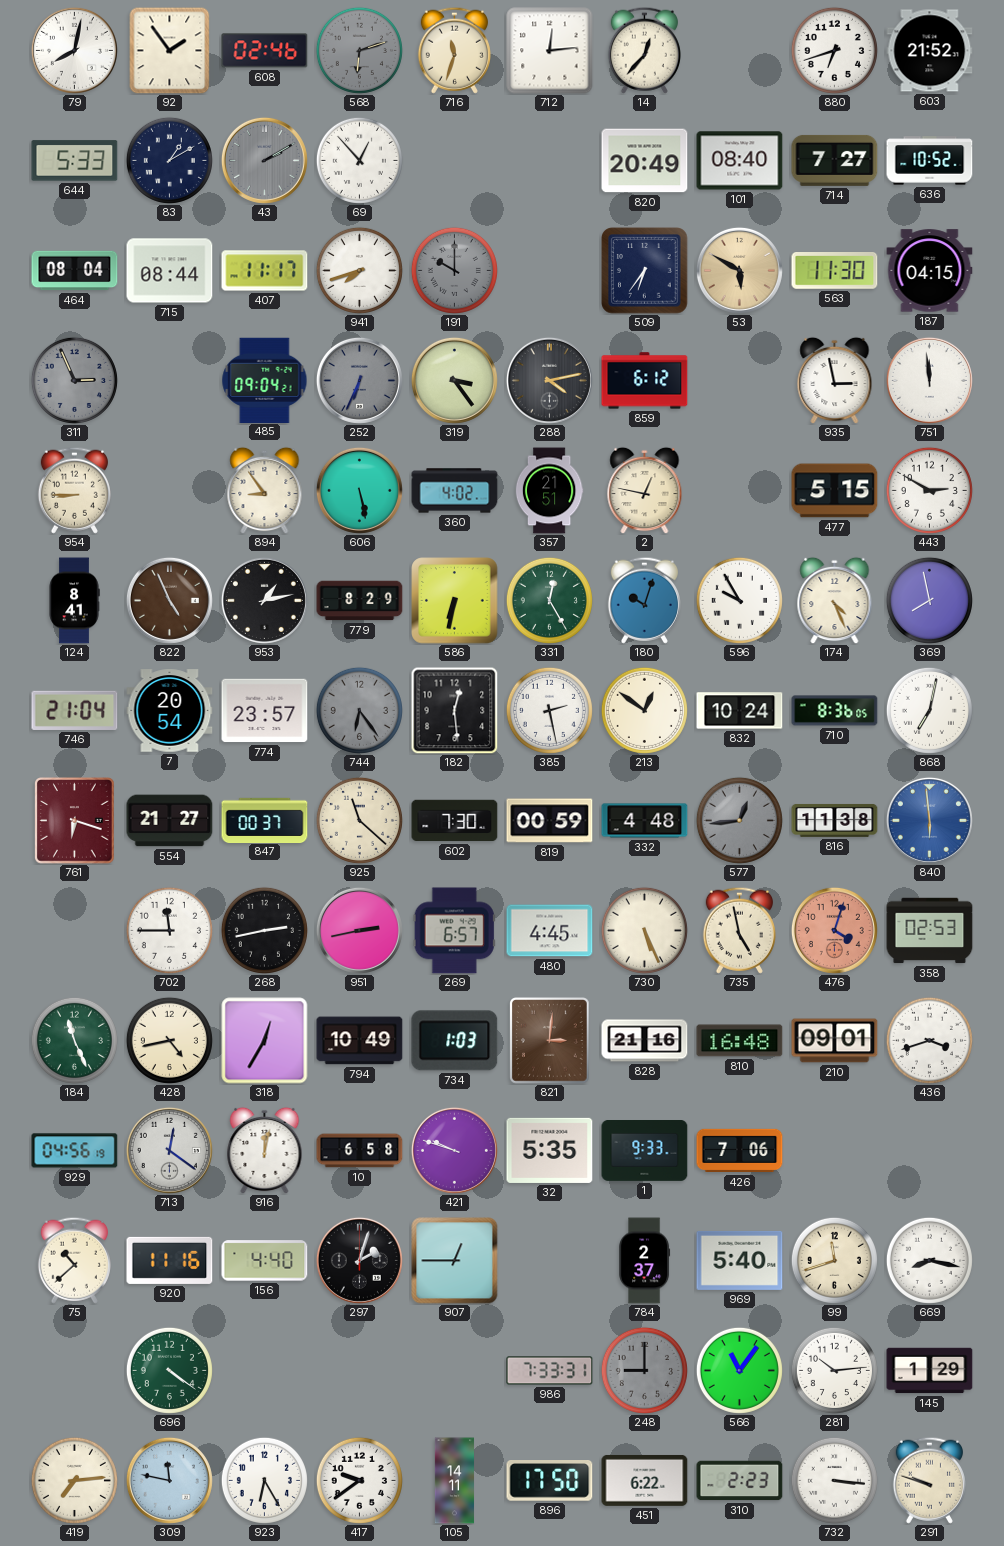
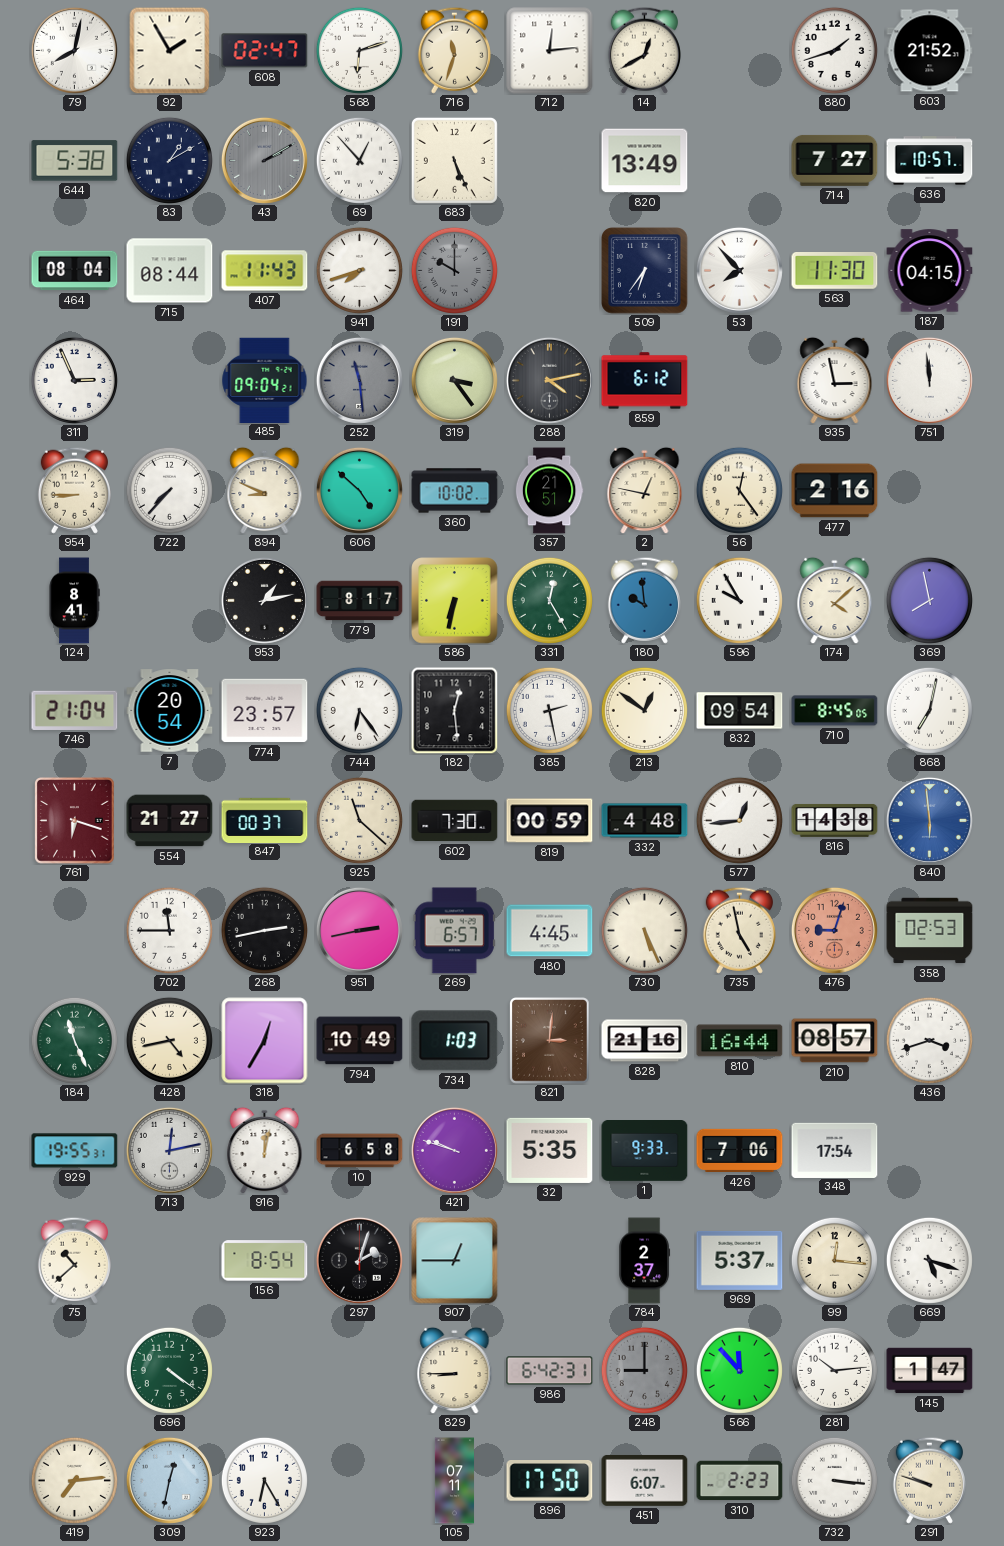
92: 1:54 -> 1:55 (170, 50)
608: 02:46 -> 02:47 (265, 51)
568 dial: grey -> white (359, 50)
14: 12:37 -> 12:40 (644, 50)
880: 6:42 -> 1:42 (834, 50)
644: 5:33 -> 5:38 (75, 161)
683: none -> 5:26 (454, 160)
820: 20:49 -> 13:49 (645, 161)
101: 08:40 -> none (740, 161)
636: 10:52 -> 10:57 (930, 161)
407: 11:17 -> 11:43 (265, 271)
53: 5:50 -> 7:53 (739, 270)
53 dial: champagne -> white (739, 270)
311 dial: grey -> white (74, 380)
252: 6:34 -> 11:29 (359, 380)
722: none -> 7:37 (169, 490)
894: 8:54 -> 8:49 (265, 490)
606: 5:28 -> 4:52 (359, 490)
360: 4:02 -> 10:02 (455, 491)
56: none -> 12:24 (739, 490)
477: 5:15 -> 2:16 (835, 491)
443: 2:50 -> none (929, 490)
822: 4:56 -> none (169, 600)
779: 8:29 -> 8:17 (360, 601)
180: 10:03 -> 9:59 (644, 600)
174: 4:26 -> 4:08 (835, 600)
744 dial: grey -> white (359, 710)
832: 10:24 -> 09:54 (740, 711)
710: 8:36 -> 8:45 (835, 711)
577 dial: grey -> white (739, 820)
816: 11:38 -> 14:38 (835, 820)
476: 4:03 -> 9:03 (834, 930)
810: 16:48 -> 16:44 (740, 1041)
210: 09:01 -> 08:57 (835, 1041)
929: 04:56 -> 19:55 (75, 1151)
713: 12:21 -> 12:13 (169, 1150)
348: none -> 17:54 (835, 1150)
920: 11:16 -> none (170, 1260)
156: 4:40 -> 8:54 (265, 1261)
969: 5:40 -> 5:37 (740, 1260)
99: 11:42 -> 12:16 (834, 1260)
669: 8:17 -> 5:18 (929, 1260)
829: none -> 8:45 (455, 1370)
986: 7:33 -> 6:42 (550, 1371)
566: 11:06 -> 11:53 (739, 1370)
145: 1:29 -> 1:47 (930, 1371)
309: 11:47 -> 12:32 (169, 1480)
417: 9:39 -> none (359, 1480)
105: 14:11 -> 07:11 (454, 1481)
451: 6:22 -> 6:07 (645, 1480)
